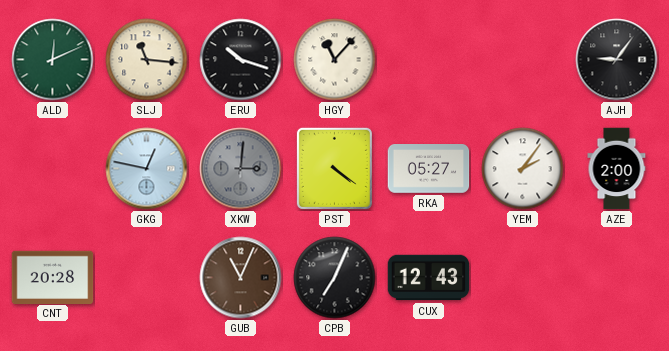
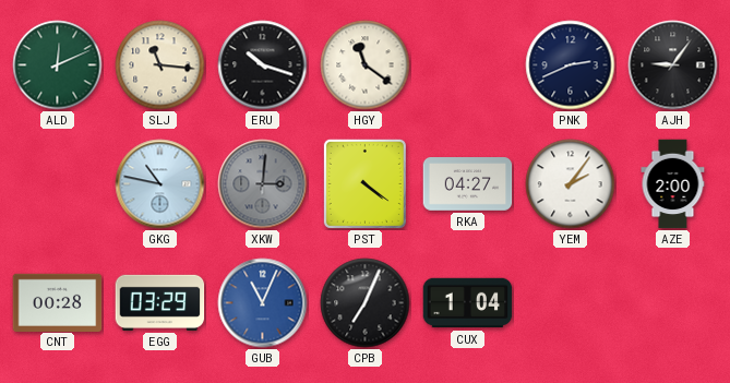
HGY: 11:07 -> 11:21 (366, 65)
PNK: none -> 2:41 (571, 65)
GKG: 12:47 -> 10:47 (160, 184)
RKA: 05:27 -> 04:27 (468, 184)
CNT: 20:28 -> 00:28 (58, 302)
EGG: none -> 03:29 (160, 302)
GUB dial: brown -> blue (263, 303)
CUX: 12:43 -> 1:04 (468, 303)
